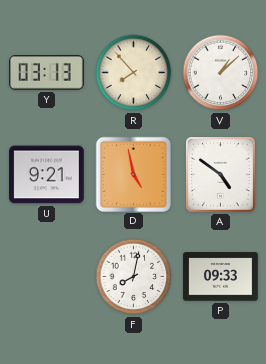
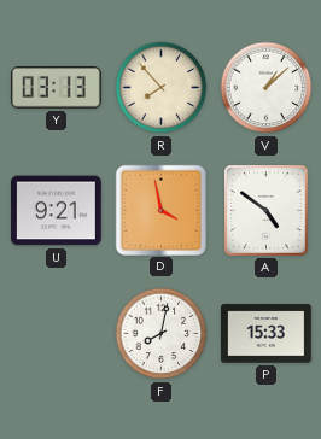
D: 4:58 -> 3:58 (160, 210)
P: 09:33 -> 15:33 (267, 334)
